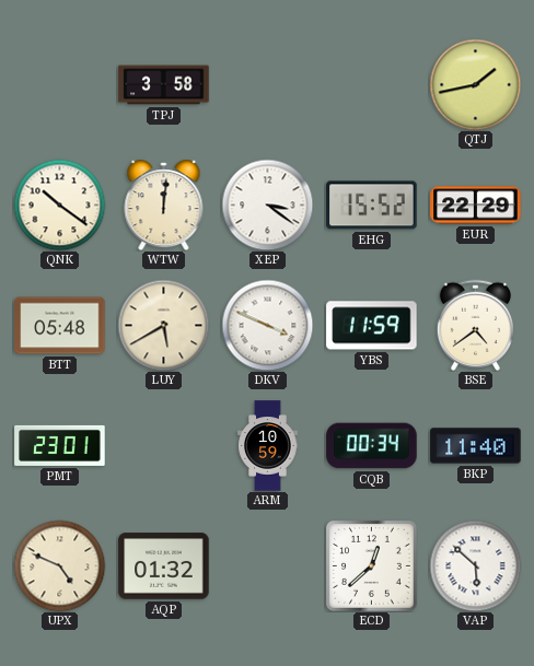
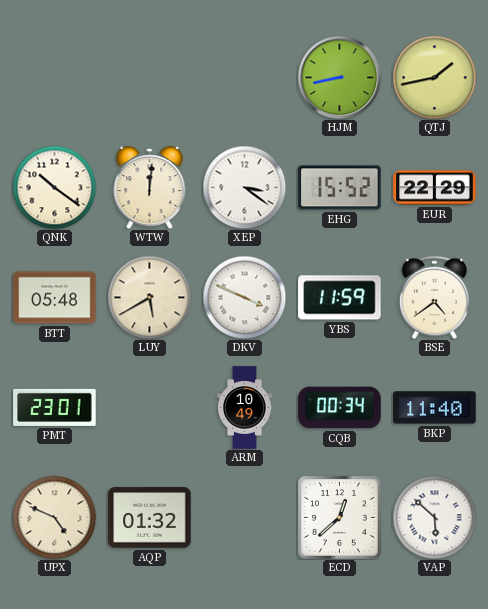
TPJ: 3:58 -> none (164, 85)
HJM: none -> 8:43 (339, 77)
ARM: 10:59 -> 10:49 (245, 408)
